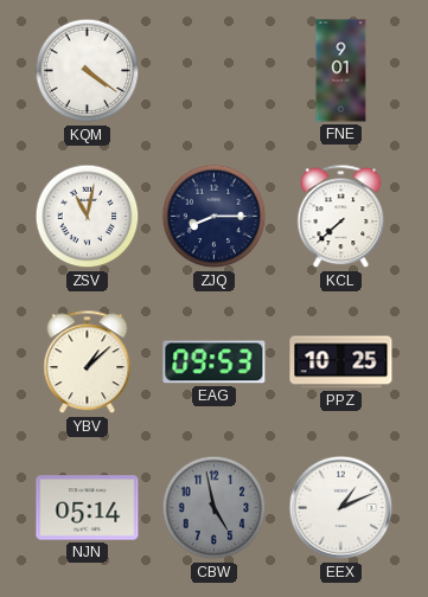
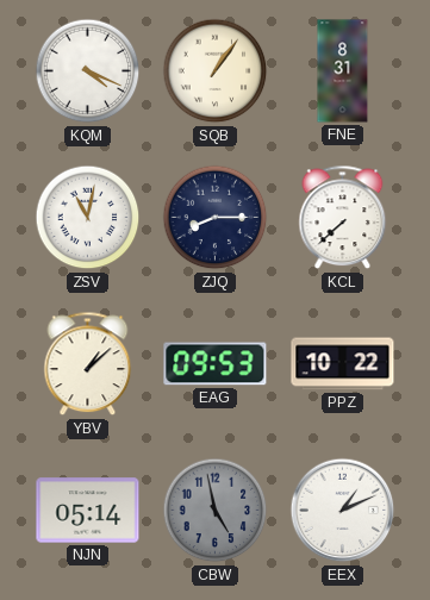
KQM: 4:21 -> 4:19 (88, 71)
SQB: none -> 1:06 (216, 71)
FNE: 9:01 -> 8:31 (343, 71)
PPZ: 10:25 -> 10:22 (343, 364)
